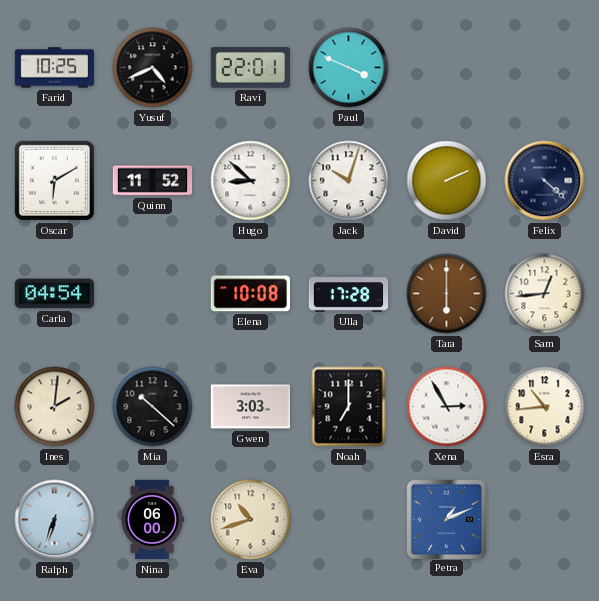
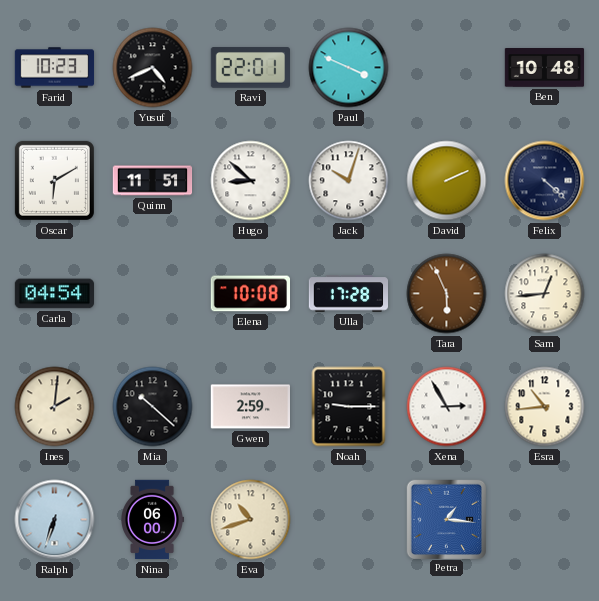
Farid: 10:25 -> 10:23 (55, 68)
Ben: none -> 10:48 (545, 68)
Quinn: 11:52 -> 11:51 (153, 181)
Tara: 6:00 -> 5:56 (447, 294)
Gwen: 3:03 -> 2:59 (250, 407)
Noah: 7:00 -> 9:15 (349, 407)
Petra: 1:11 -> 1:16 (446, 519)
